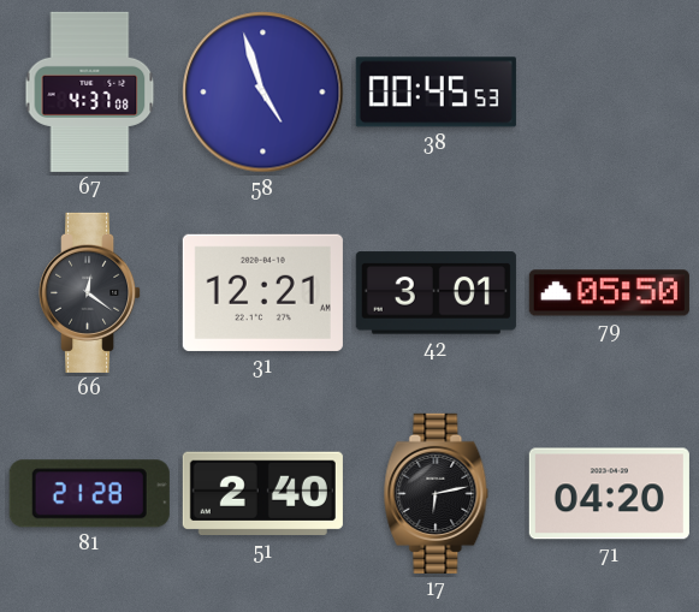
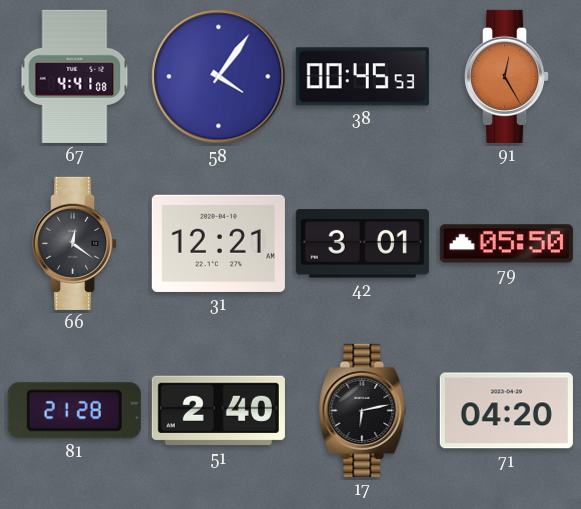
67: 4:37 -> 4:41 (75, 76)
58: 4:57 -> 4:06 (219, 77)
91: none -> 12:25 (508, 76)
